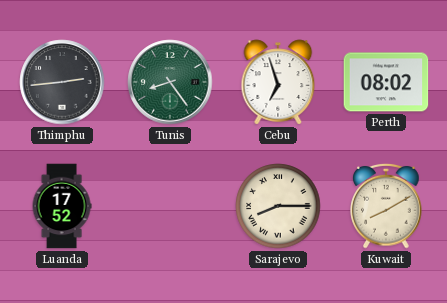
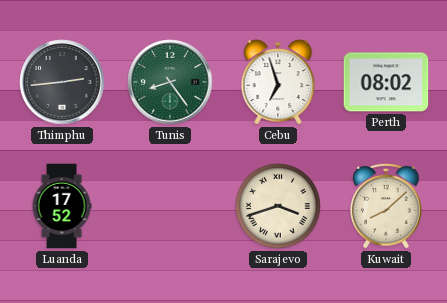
Sarajevo: 8:15 -> 3:42 (278, 206)
Kuwait: 8:10 -> 8:08 (386, 206)
